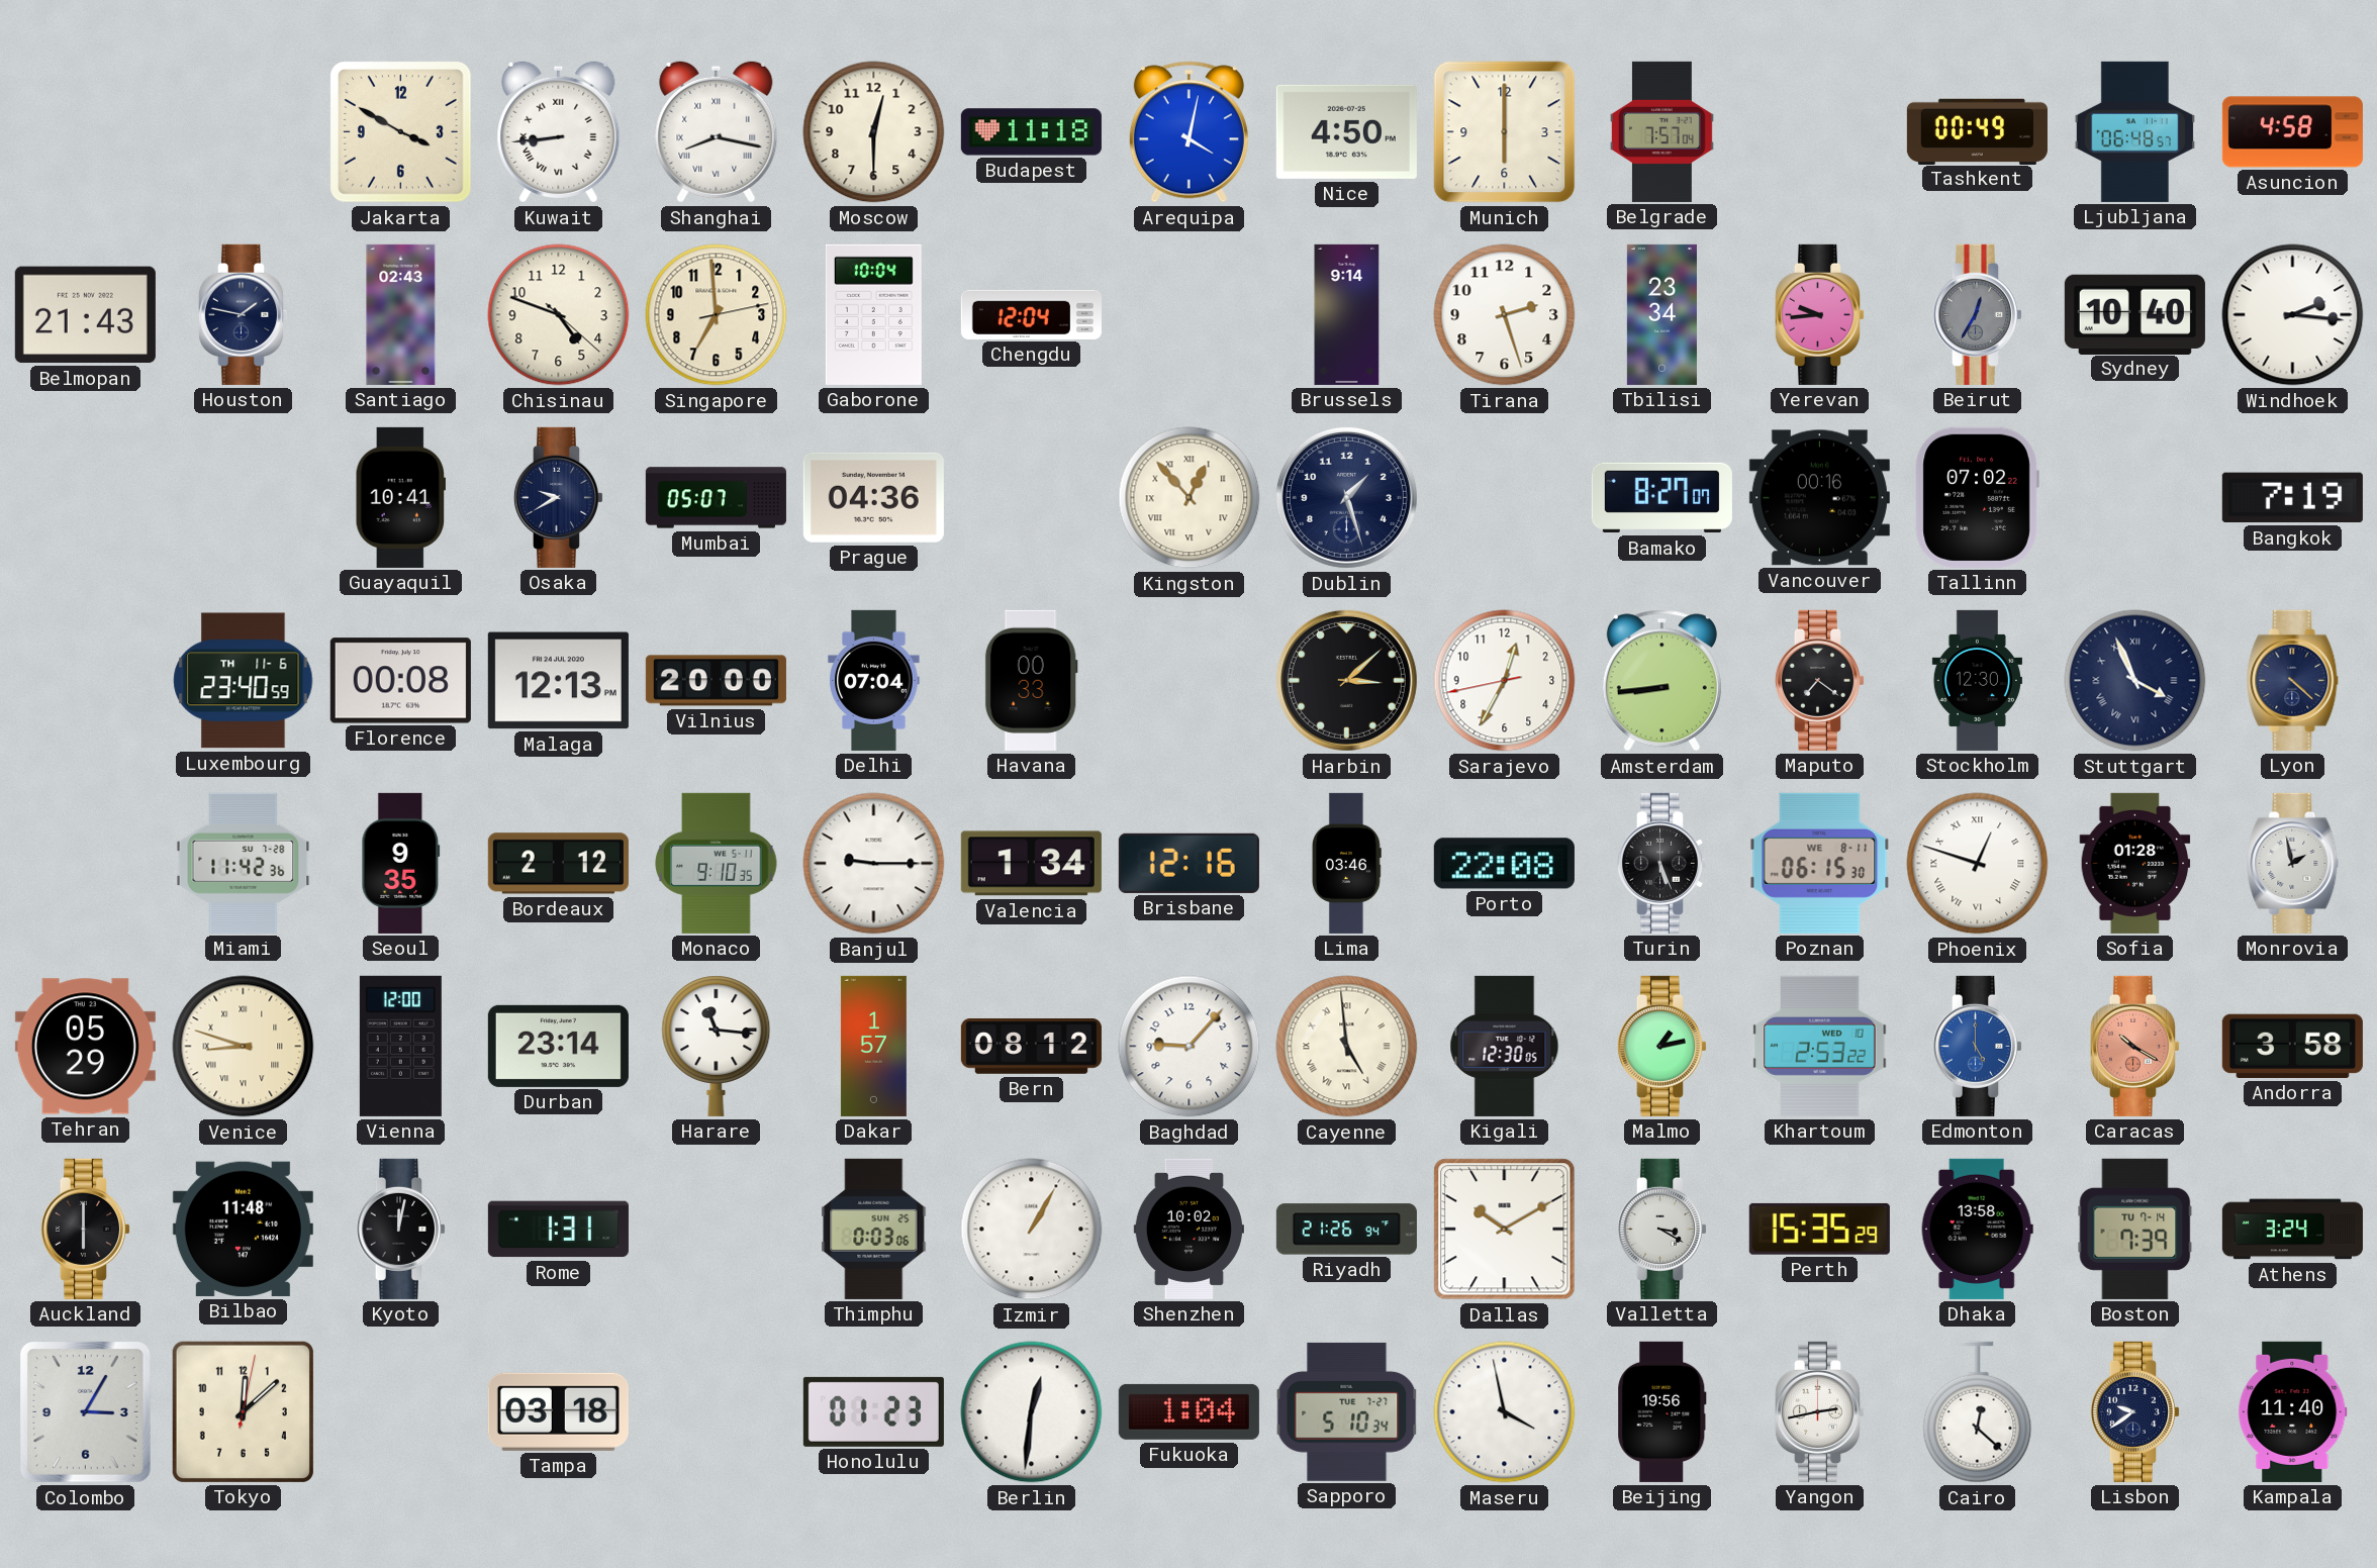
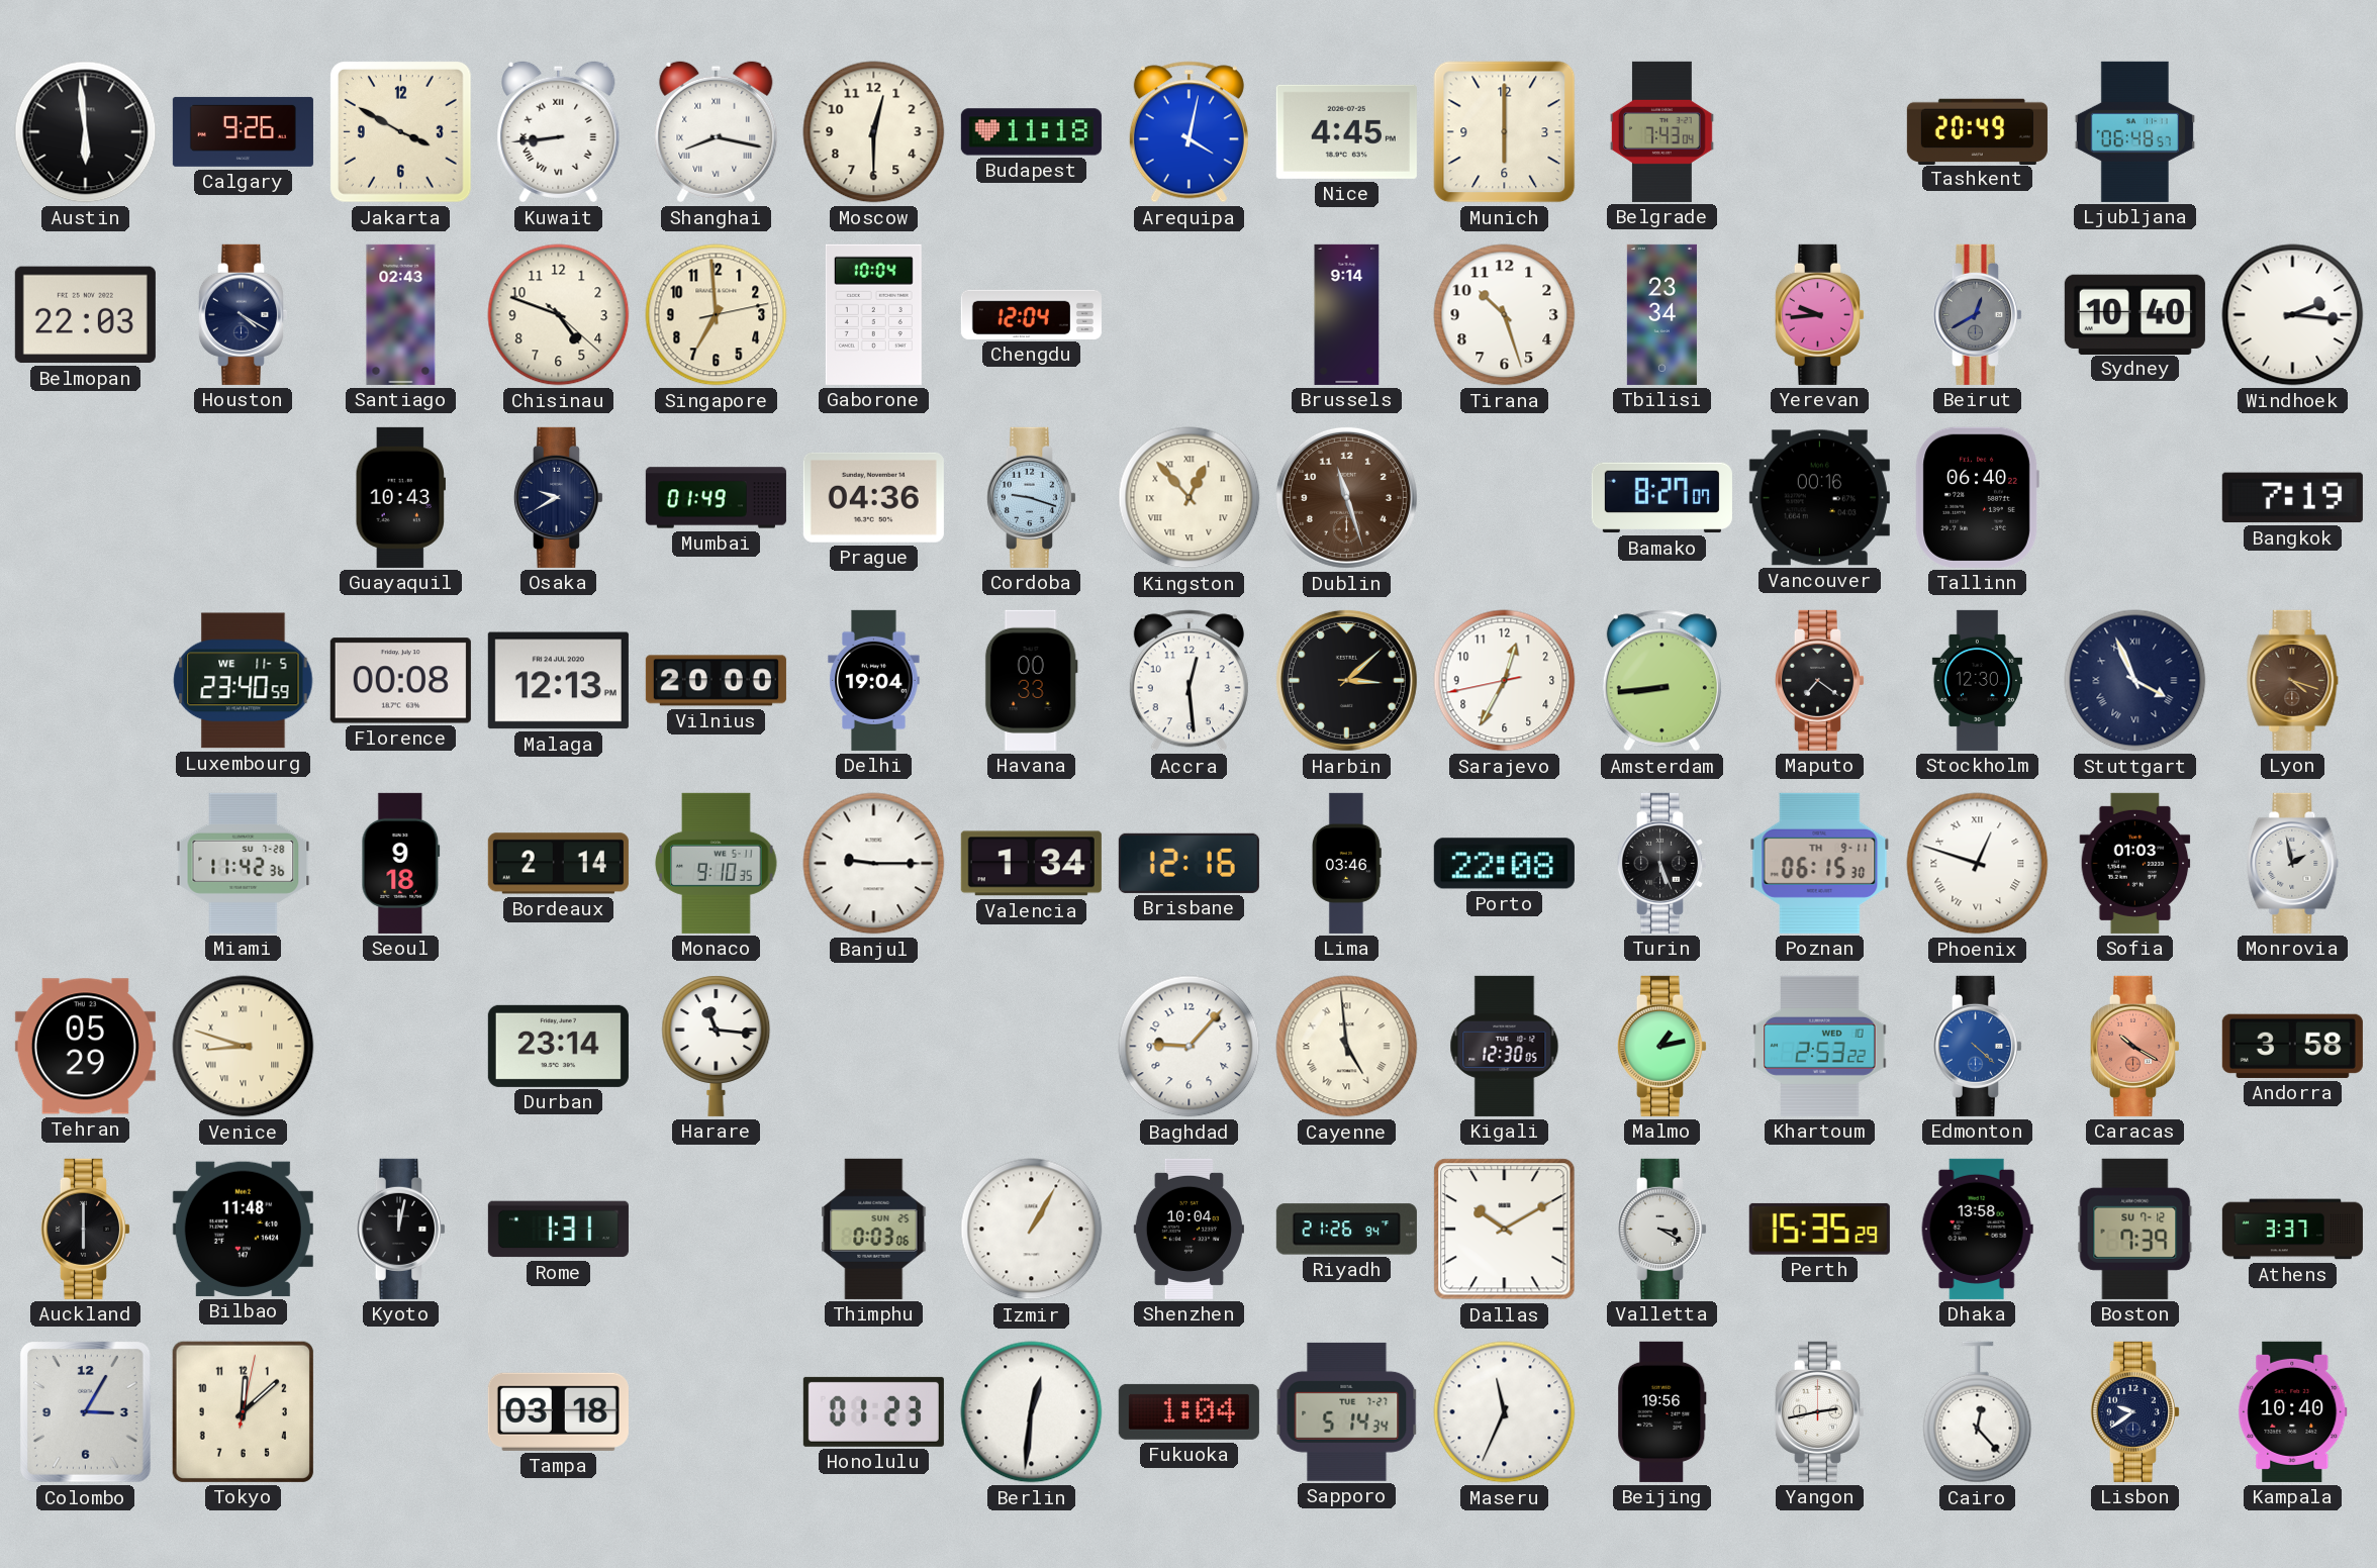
Austin: none -> 5:59 (86, 132)
Calgary: none -> 9:26 (243, 131)
Nice: 4:50 -> 4:45 (1346, 131)
Belgrade: 7:57 -> 7:43 (1661, 131)
Tashkent: 00:49 -> 20:49 (1977, 131)
Asuncion: 4:58 -> none (2292, 132)
Belmopan: 21:43 -> 22:03 (85, 315)
Houston: 1:47 -> 4:20 (243, 314)
Tirana: 2:27 -> 10:27 (1505, 315)
Beirut: 12:35 -> 12:40 (1977, 314)
Guayaquil: 10:41 -> 10:43 (400, 497)
Mumbai: 05:07 -> 01:49 (716, 498)
Cordoba: none -> 9:18 (1031, 497)
Dublin: 1:27 -> 11:27 (1346, 497)
Dublin dial: navy -> brown (1346, 497)
Tallinn: 07:02 -> 06:40 (1977, 497)
Luxembourg date: TH 11-6 -> WE 11-5 (244, 681)
Delhi: 07:04 -> 19:04 (874, 680)
Accra: none -> 12:29 (1188, 681)
Lyon: 4:22 -> 4:18 (2293, 680)
Lyon dial: navy -> brown (2293, 680)
Seoul: 9:35 -> 9:18 (401, 863)
Bordeaux: 2:12 -> 2:14 (558, 864)
Poznan date: WE 8-11 -> TH 9-11 (1820, 863)
Sofia: 01:28 -> 01:03 (2135, 863)
Vienna: 12:00 -> none (400, 1046)
Dakar: 1:57 -> none (873, 1046)
Bern: 08:12 -> none (1031, 1047)
Edmonton: 5:00 -> 4:22 (1977, 1046)
Shenzhen: 10:02 -> 10:04 (1188, 1229)
Boston date: TU 7-14 -> SU 7-12 (2135, 1229)
Athens: 3:24 -> 3:37 (2292, 1230)
Sapporo: 5:10 -> 5:14 (1347, 1411)
Maseru: 3:58 -> 11:34 (1505, 1412)
Cairo: 12:22 -> 12:23 (1978, 1412)
Kampala: 11:40 -> 10:40 (2293, 1411)
